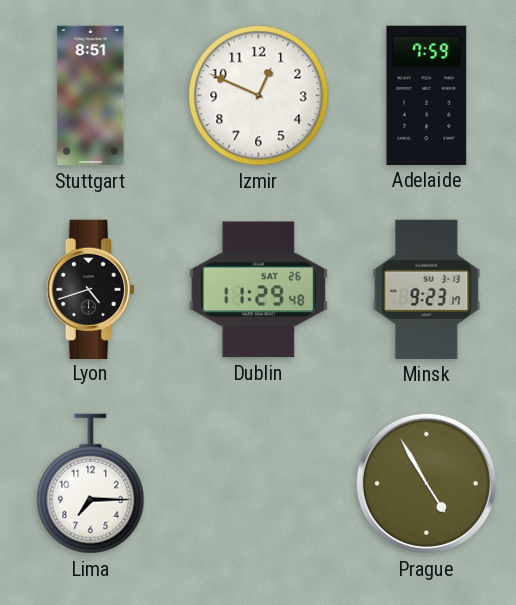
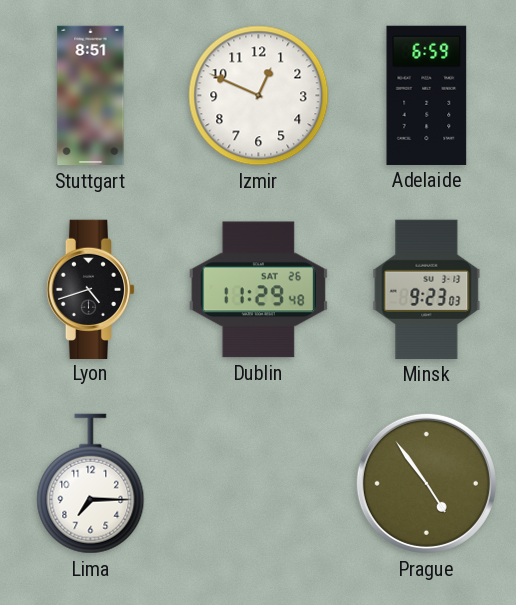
Adelaide: 7:59 -> 6:59 (427, 95)
Minsk: 9:23:17 -> 9:23:03 (427, 289)
Prague: 4:55 -> 4:54 (426, 483)
